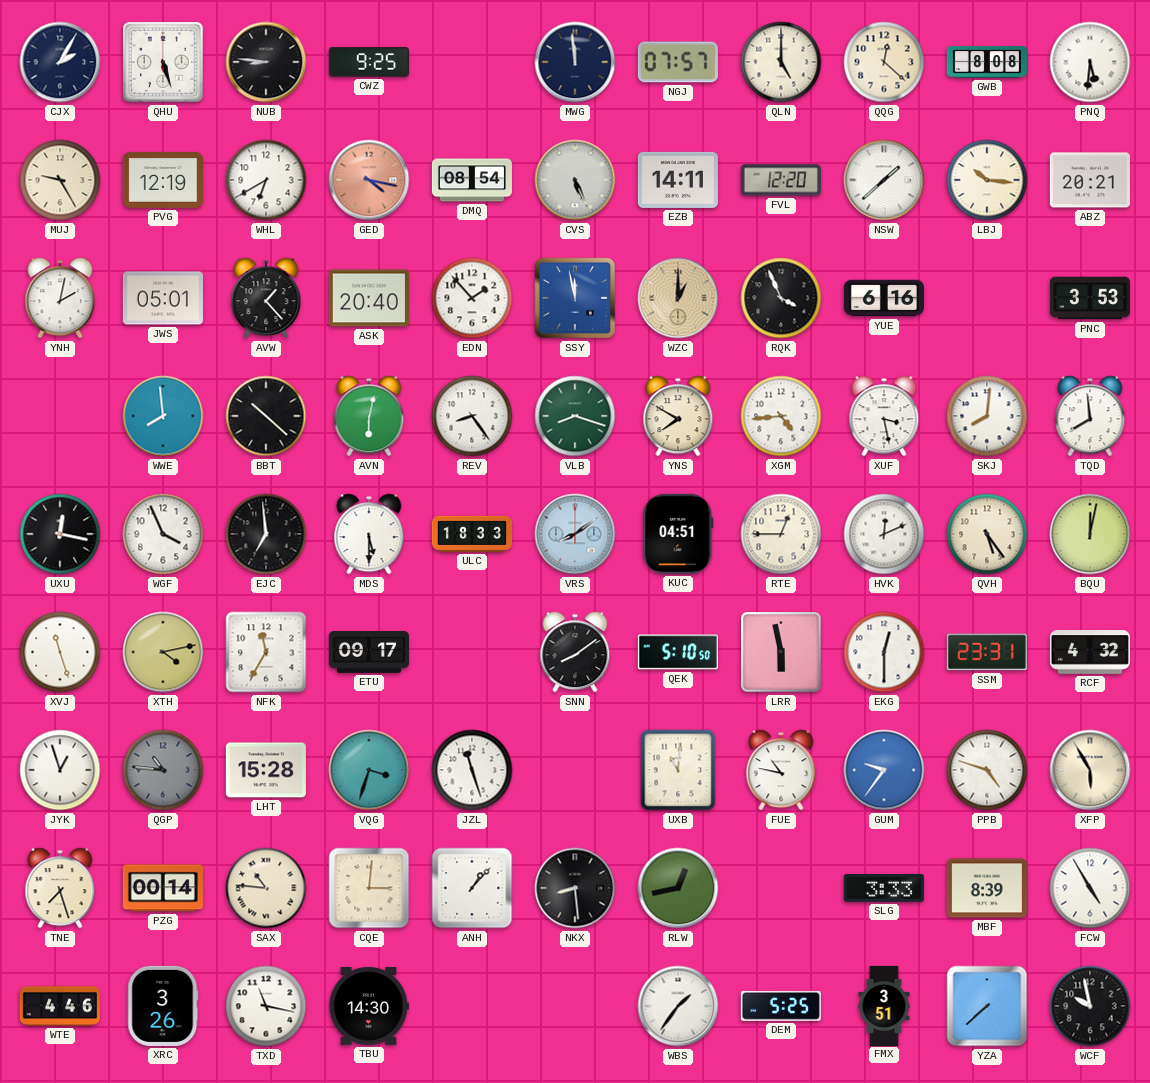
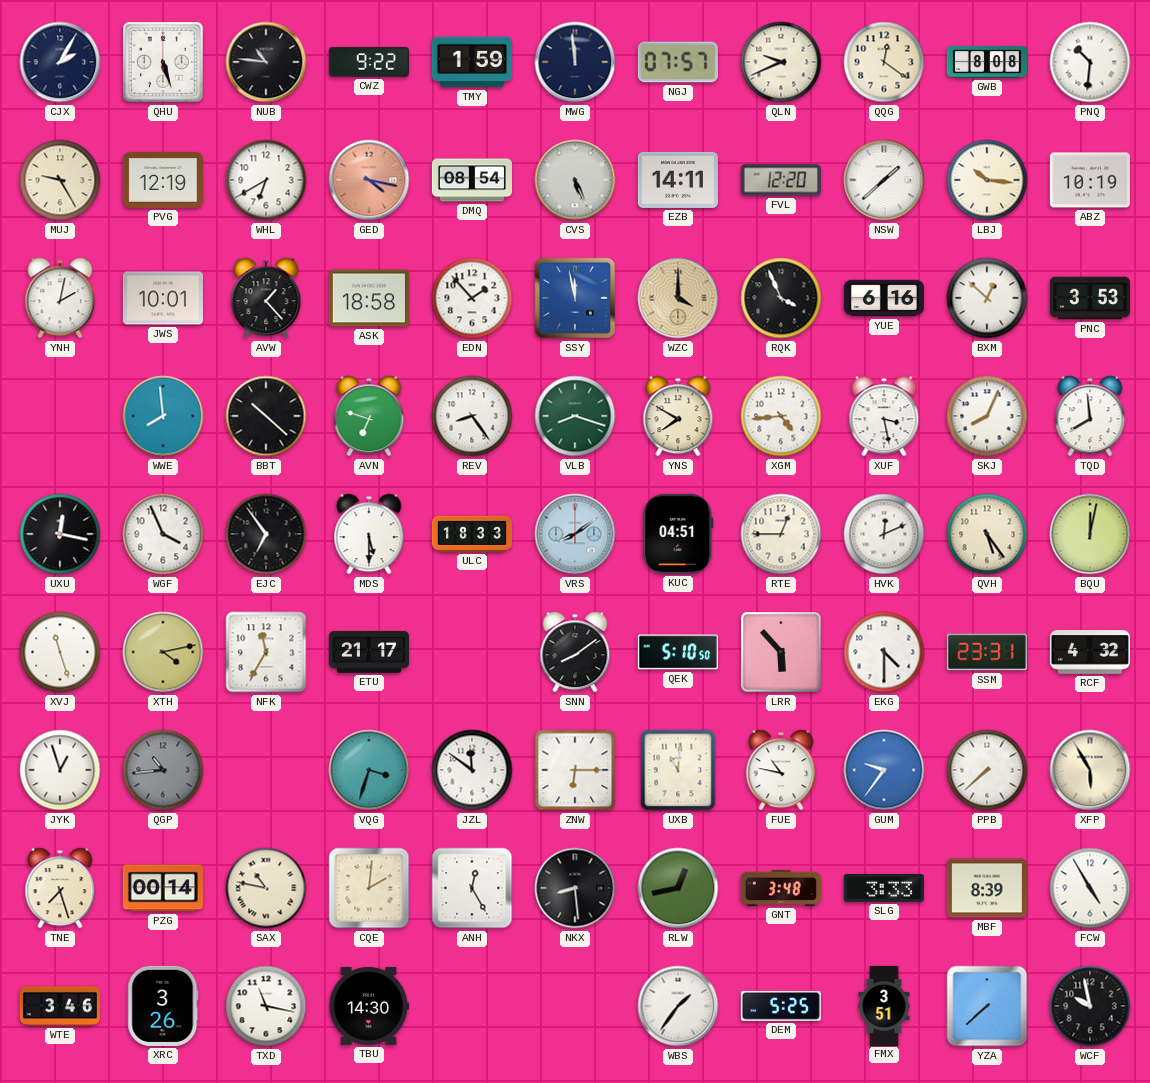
NUB: 8:46 -> 10:46 (266, 62)
CWZ: 9:25 -> 9:22 (369, 62)
TMY: none -> 1:59 (472, 62)
QLN: 5:00 -> 9:41 (781, 62)
QQG: 12:22 -> 12:21 (884, 62)
PNQ: 5:31 -> 10:31 (1090, 62)
ABZ: 20:21 -> 10:19 (1090, 180)
JWS: 05:01 -> 10:01 (163, 298)
ASK: 20:40 -> 18:58 (369, 298)
WZC: 1:00 -> 4:00 (678, 298)
BXM: none -> 12:52 (987, 298)
AVN: 6:02 -> 6:48 (369, 416)
SKJ: 8:01 -> 8:04 (987, 416)
EJC: 6:59 -> 6:54 (266, 534)
ETU: 09:17 -> 21:17 (369, 653)
LRR: 5:58 -> 5:53 (781, 652)
EKG: 12:30 -> 4:30 (884, 652)
QGP: 10:46 -> 10:44 (163, 770)
LHT: 15:28 -> none (266, 770)
JZL: 11:27 -> 11:51 (472, 770)
ZNW: none -> 6:15 (575, 770)
PPB: 4:48 -> 7:38 (987, 770)
SAX: 10:46 -> 10:47 (266, 888)
CQE: 3:01 -> 2:01 (369, 888)
ANH: 1:07 -> 12:25 (472, 888)
GNT: none -> 3:48 (781, 888)
WTE: 4:46 -> 3:46 (60, 1006)
